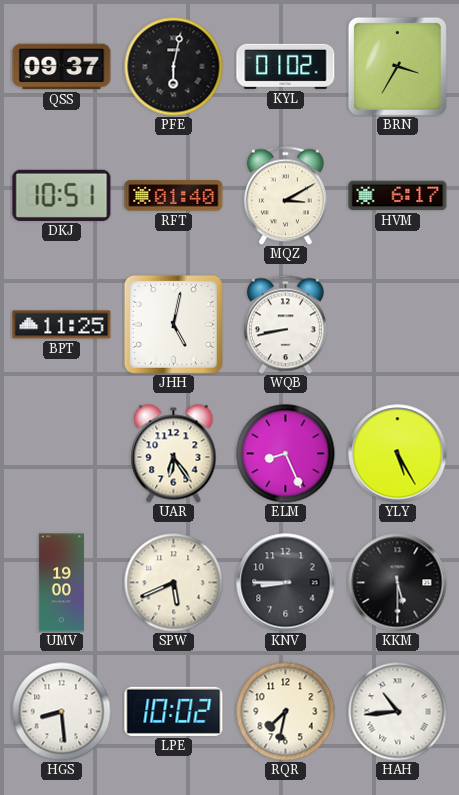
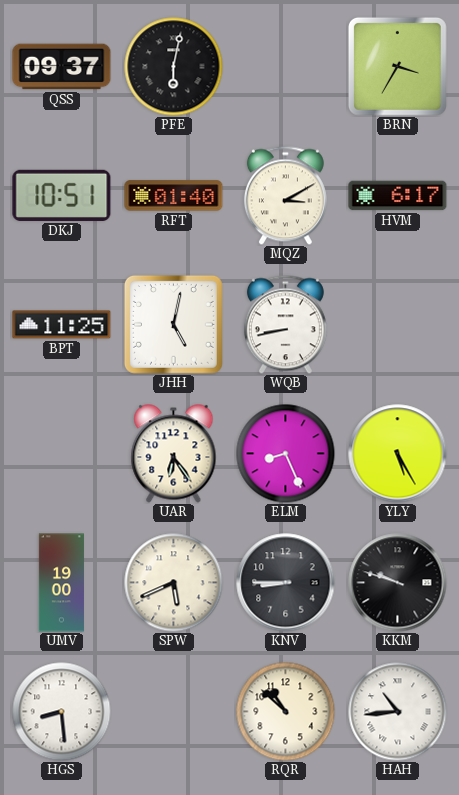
KYL: 01:02 -> none (286, 66)
KKM: 5:30 -> 9:48 (398, 583)
LPE: 10:02 -> none (174, 711)
RQR: 7:32 -> 10:52 (286, 712)
